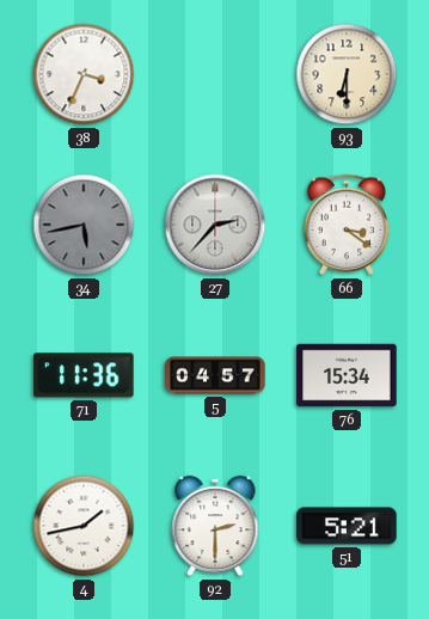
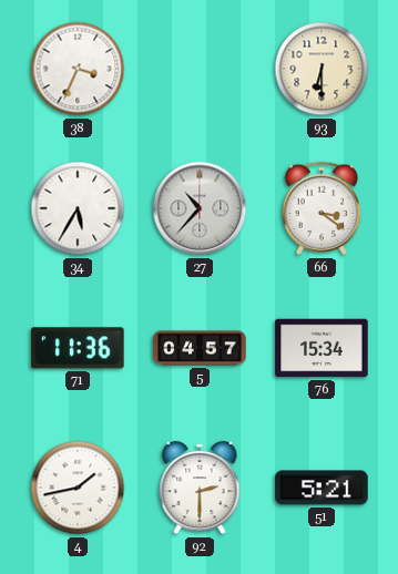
34: 5:43 -> 5:35 (78, 208)
34 dial: grey -> white (78, 208)
27: 2:37 -> 10:37 (200, 208)
